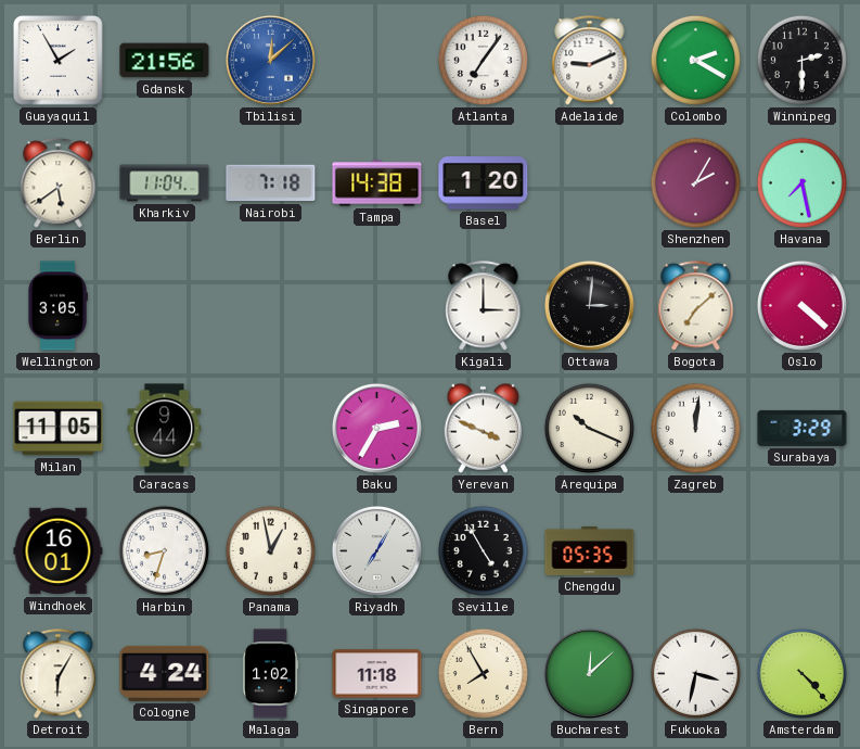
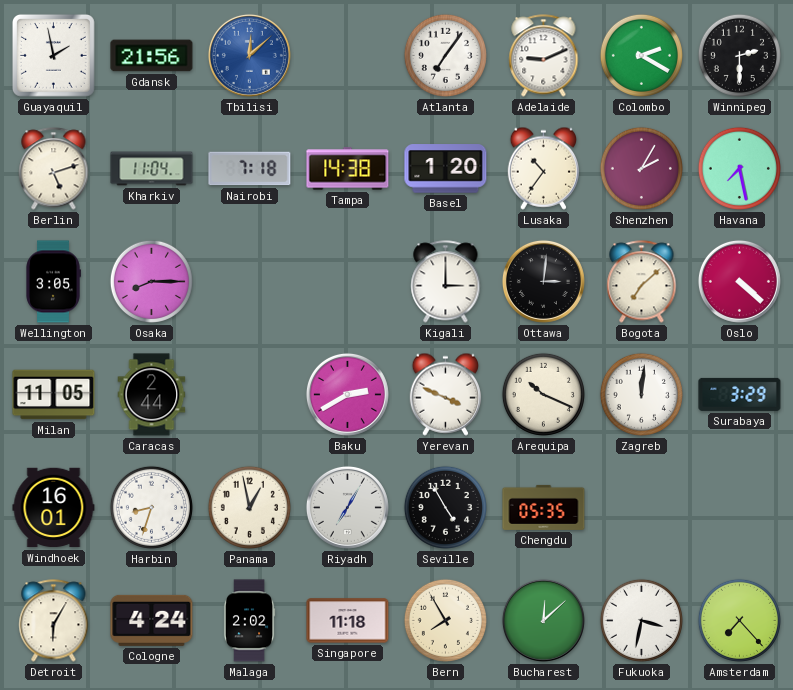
Guayaquil: 1:55 -> 1:58 (54, 56)
Berlin: 5:39 -> 5:12 (54, 169)
Lusaka: none -> 10:36 (544, 168)
Osaka: none -> 8:15 (151, 281)
Caracas: 9:44 -> 2:44 (152, 395)
Baku: 2:35 -> 2:40 (347, 394)
Malaga: 1:02 -> 2:02 (249, 621)
Amsterdam: 4:23 -> 7:23 (739, 620)
